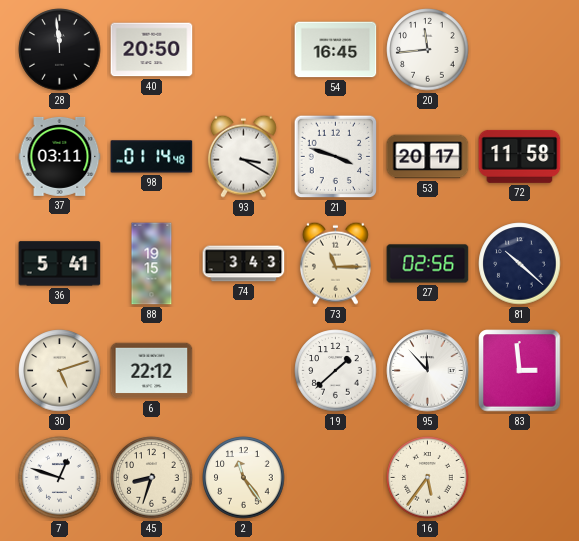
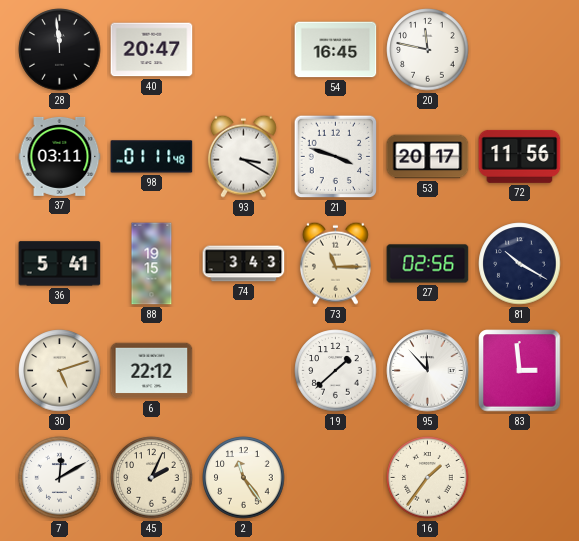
40: 20:50 -> 20:47 (152, 50)
20: 11:44 -> 11:47 (428, 50)
98: 01:14 -> 01:11 (152, 157)
72: 11:58 -> 11:56 (520, 156)
81: 10:22 -> 10:20 (520, 264)
7: 12:48 -> 12:10 (60, 478)
45: 8:33 -> 2:04 (152, 478)
16: 5:36 -> 1:36 (428, 478)
